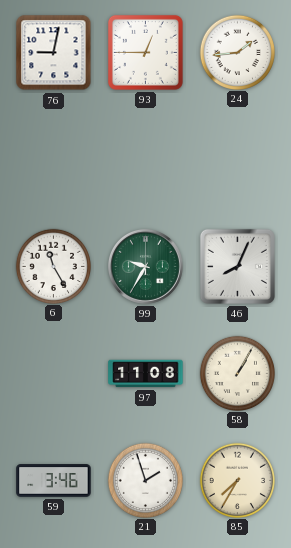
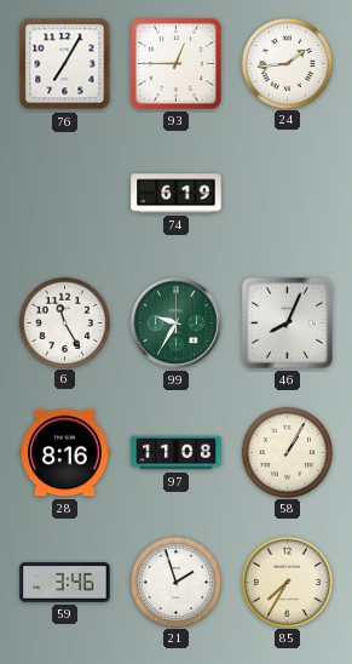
76: 9:02 -> 7:05 (65, 64)
74: none -> 6:19 (177, 194)
28: none -> 8:16 (65, 453)
